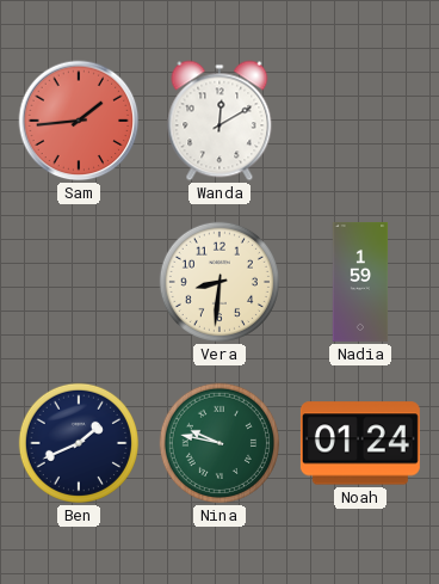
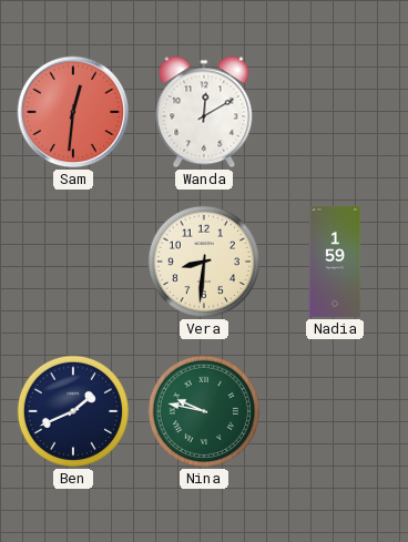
Sam: 1:44 -> 12:31 (73, 112)
Noah: 01:24 -> none (360, 443)
